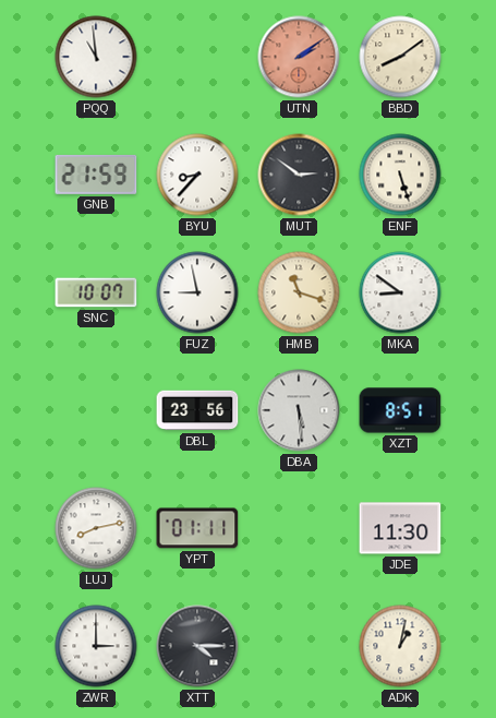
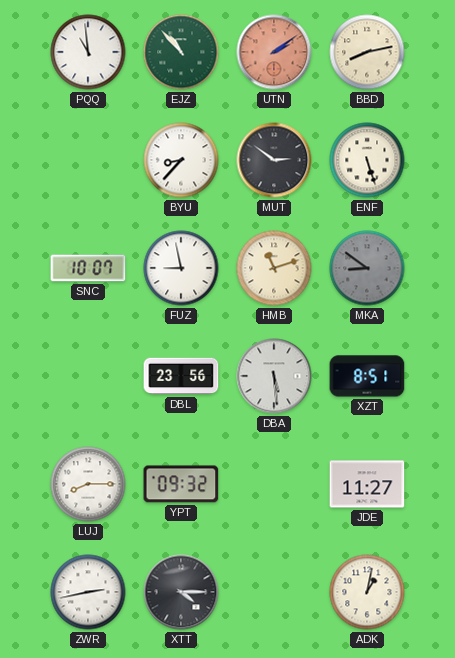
EJZ: none -> 10:53 (181, 52)
BBD: 8:09 -> 8:13 (367, 52)
GNB: 21:59 -> none (96, 175)
HMB: 11:18 -> 11:12 (274, 268)
MKA dial: white -> grey (367, 268)
LUJ: 8:13 -> 8:15 (88, 484)
YPT: 01:11 -> 09:32 (181, 484)
JDE: 11:30 -> 11:27 (367, 484)
ZWR: 3:00 -> 2:43 (88, 592)
